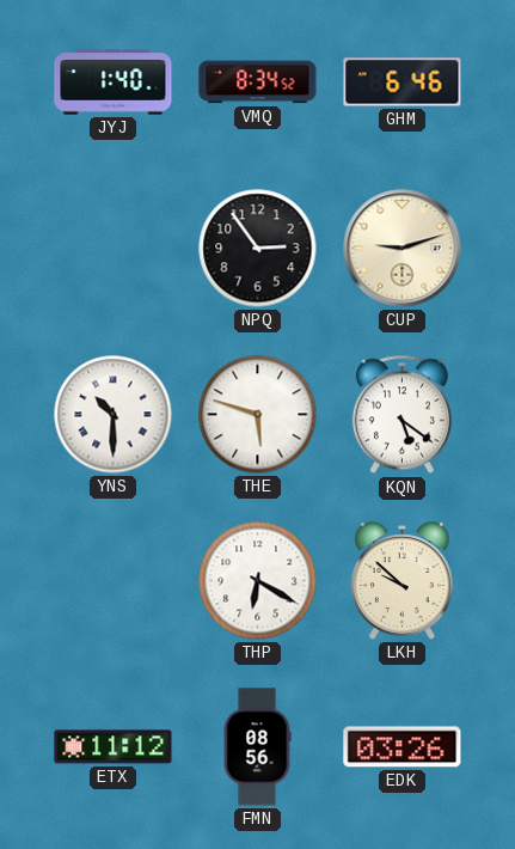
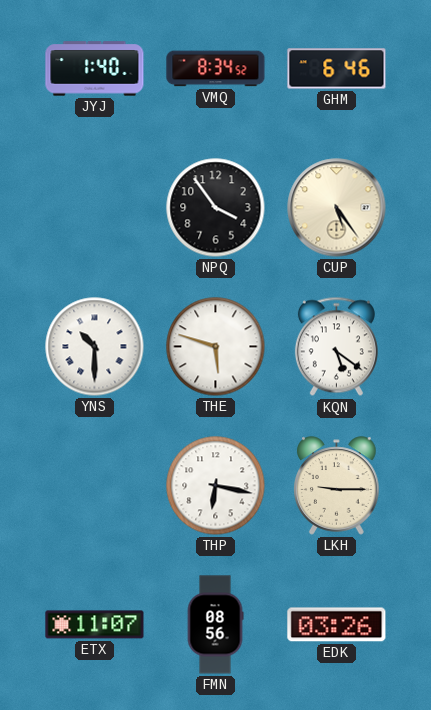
NPQ: 2:54 -> 3:54 (216, 208)
CUP: 9:12 -> 5:24 (337, 208)
THP: 6:20 -> 6:17 (216, 486)
LKH: 9:52 -> 9:15 (337, 486)
ETX: 11:12 -> 11:07 (95, 625)
